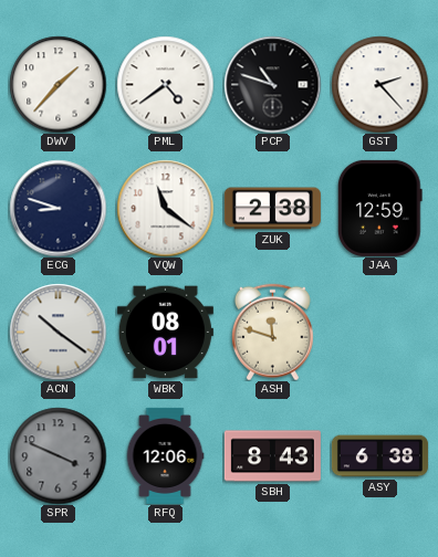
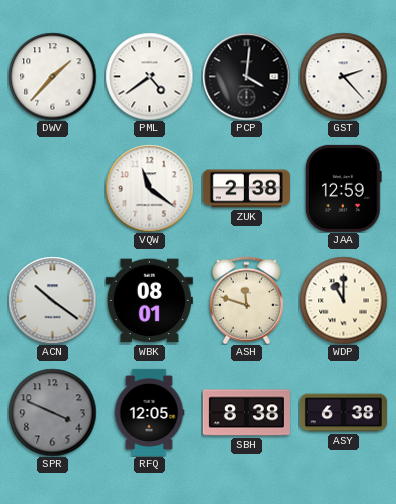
PCP: 10:48 -> 4:01 (246, 76)
ECG: 8:48 -> none (58, 208)
WDP: none -> 11:00 (343, 300)
RFQ: 12:06 -> 12:05 (149, 412)
SBH: 8:43 -> 8:38 (246, 413)
